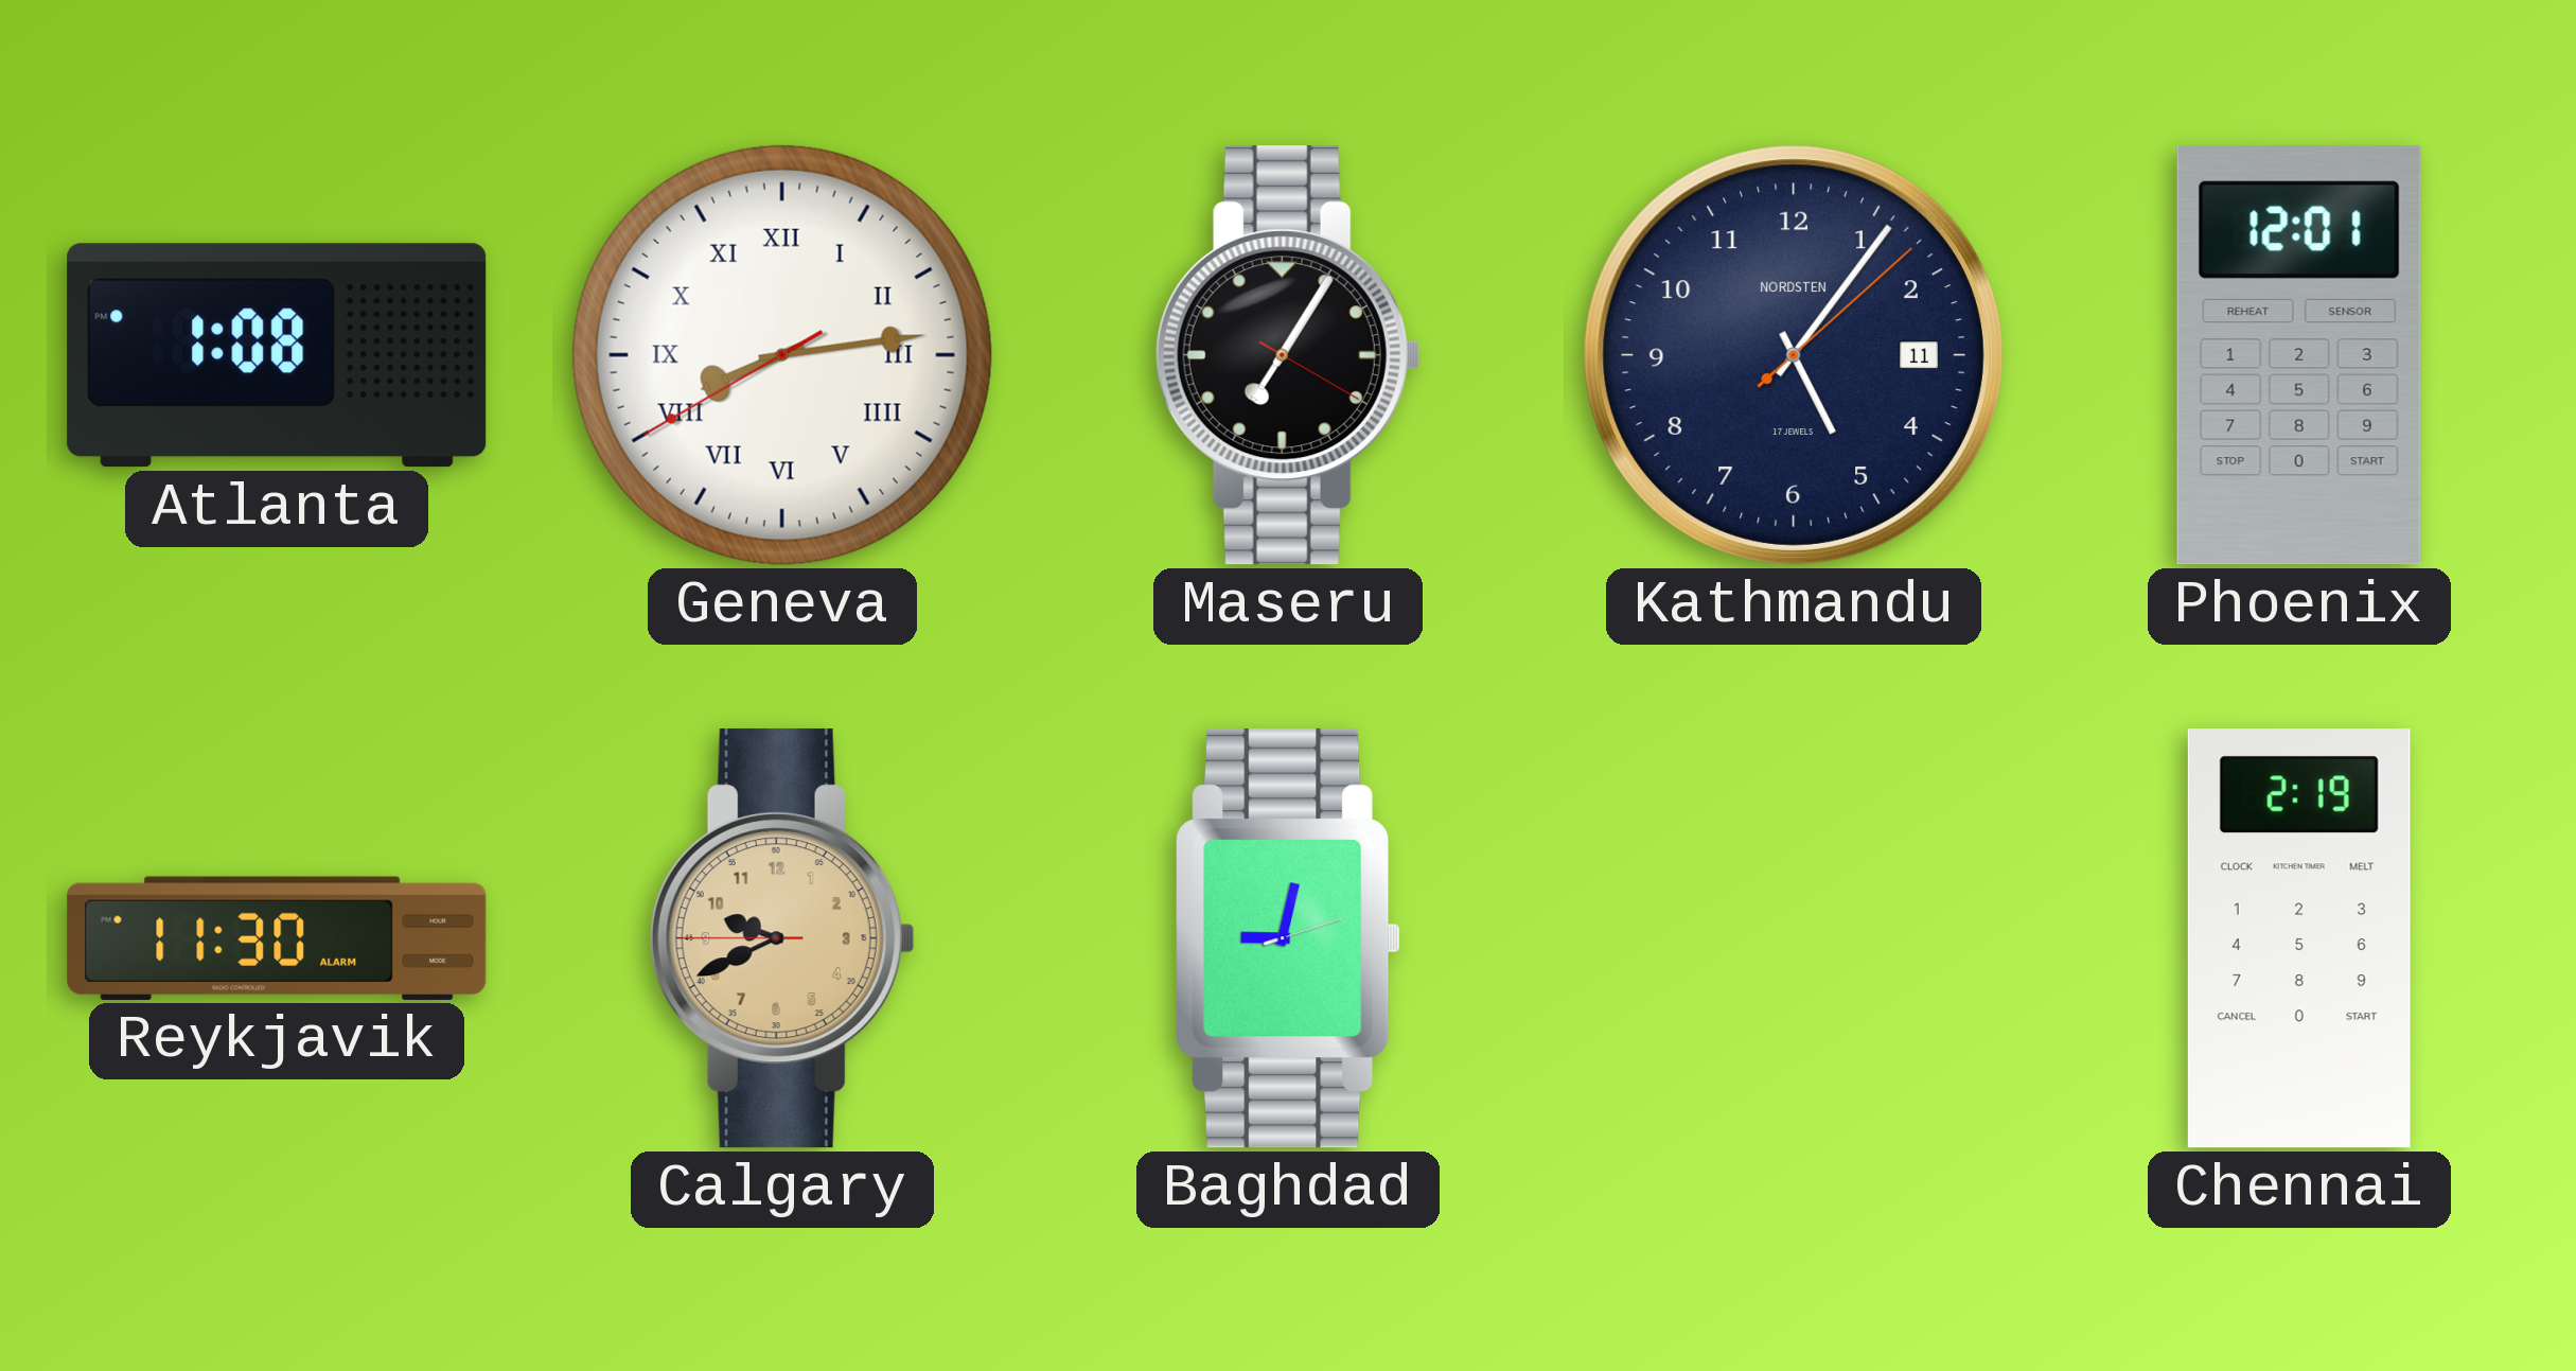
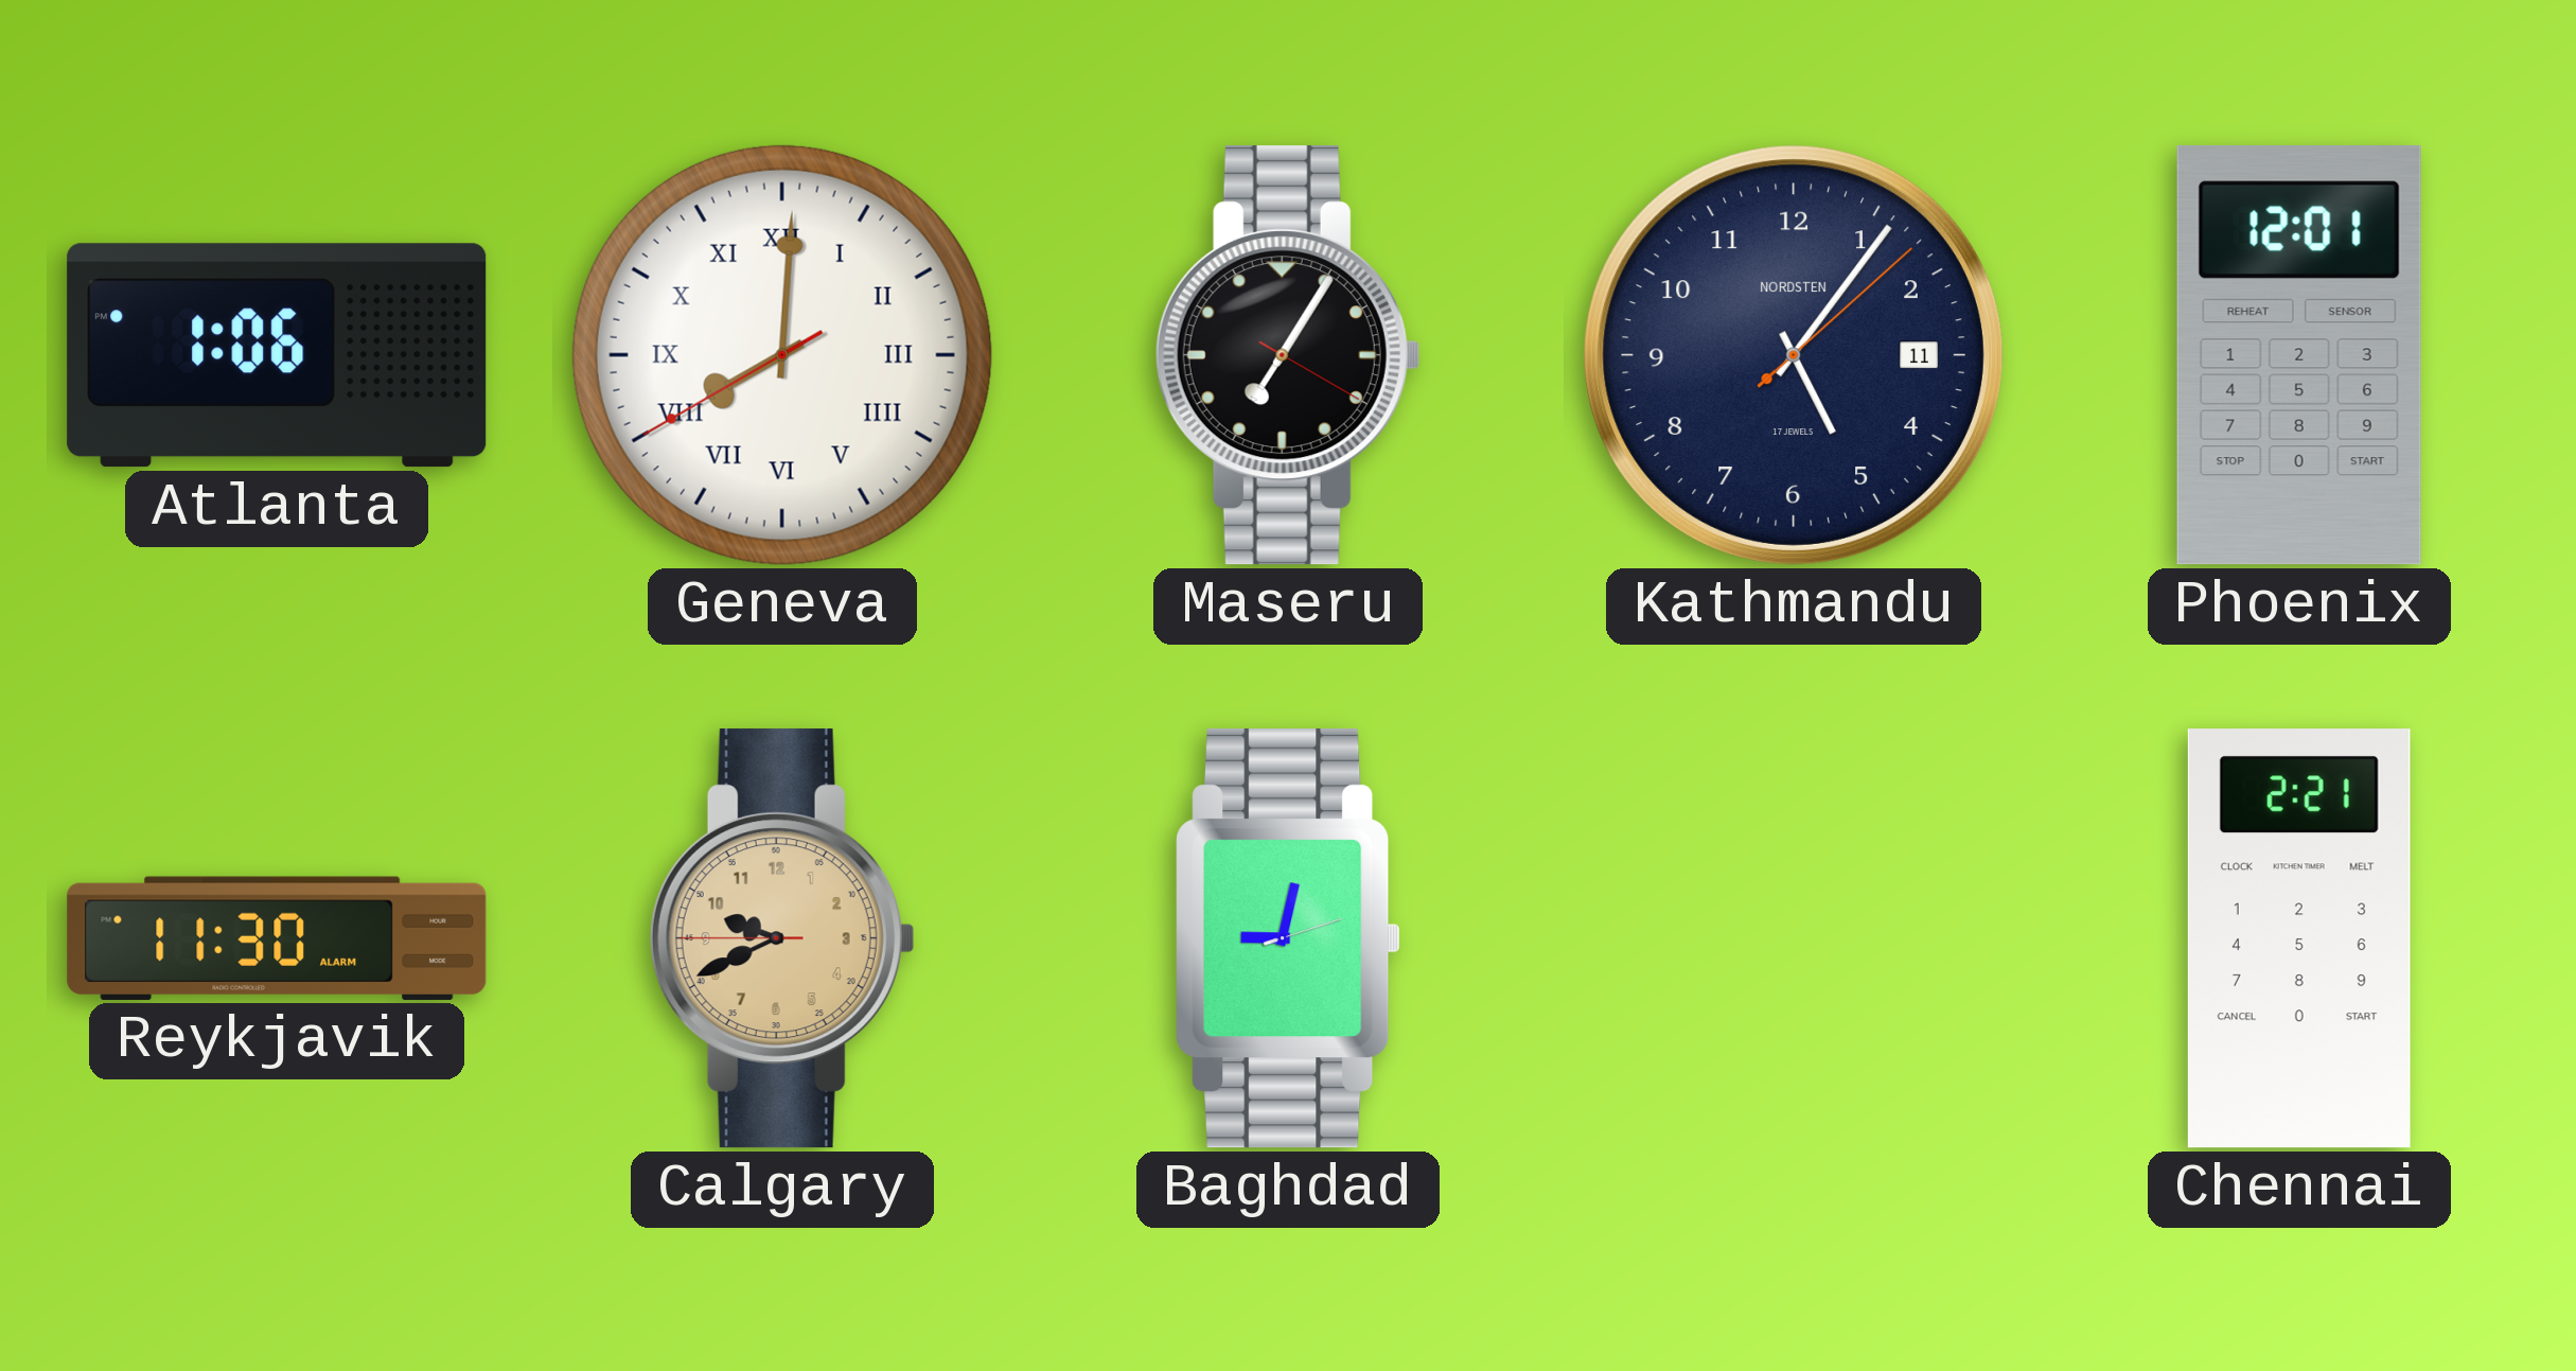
Atlanta: 1:08 -> 1:06 (277, 355)
Geneva: 8:13 -> 8:00 (782, 355)
Chennai: 2:19 -> 2:21 (2299, 938)
